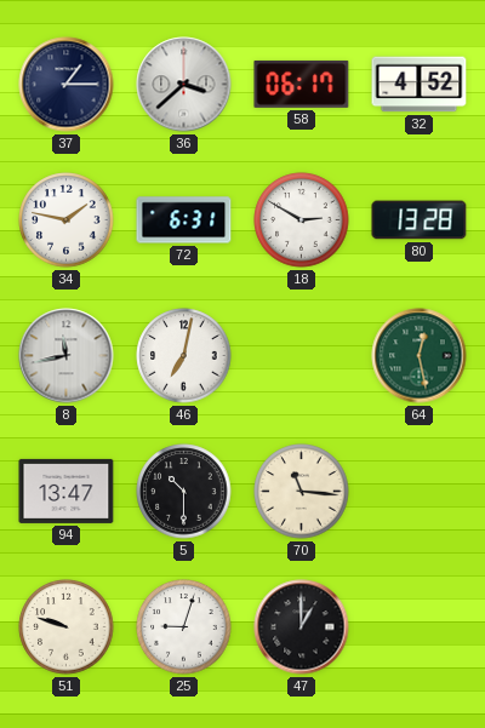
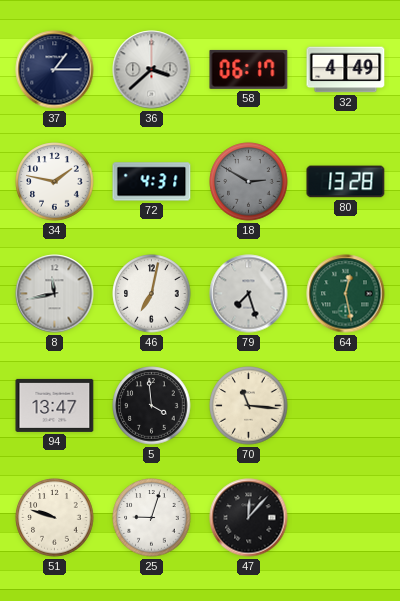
32: 4:52 -> 4:49 (346, 70)
72: 6:31 -> 4:31 (152, 182)
18 dial: white -> grey (249, 182)
79: none -> 7:27 (249, 294)
5: 10:30 -> 3:59 (152, 406)
47: 1:00 -> 12:07 (249, 518)
